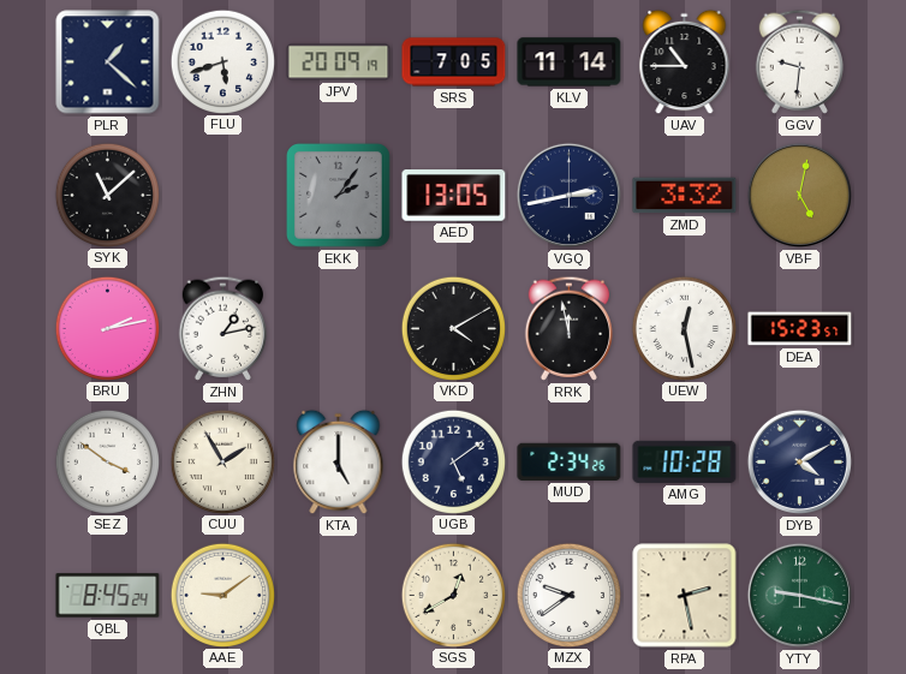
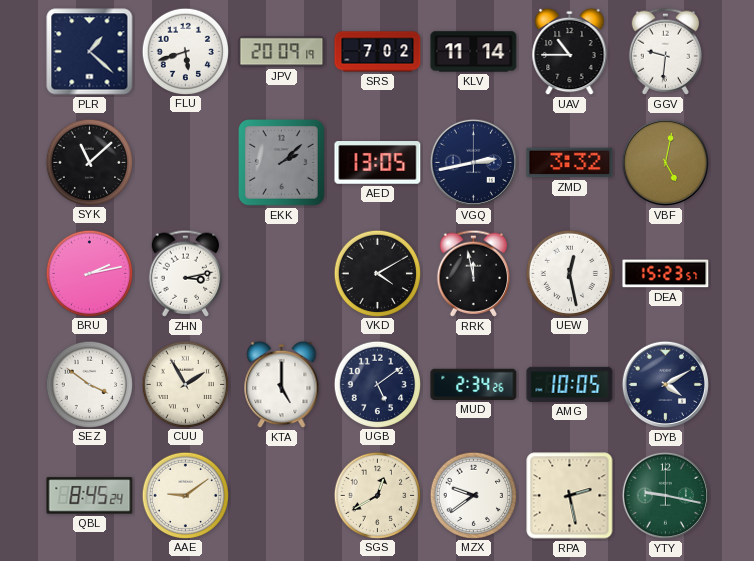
SRS: 7:05 -> 7:02 (378, 52)
EKK: 2:06 -> 2:08 (282, 163)
ZHN: 1:13 -> 3:13 (186, 273)
AMG: 10:28 -> 10:05 (570, 384)
